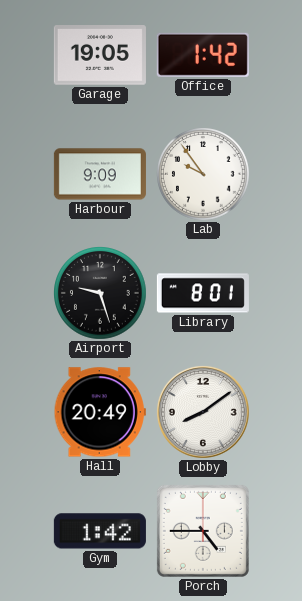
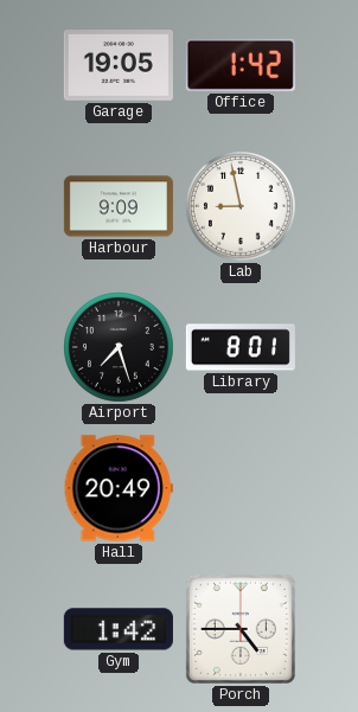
Lab: 9:54 -> 8:58 (242, 207)
Airport: 9:27 -> 7:27 (120, 348)
Lobby: 8:09 -> none (203, 412)
